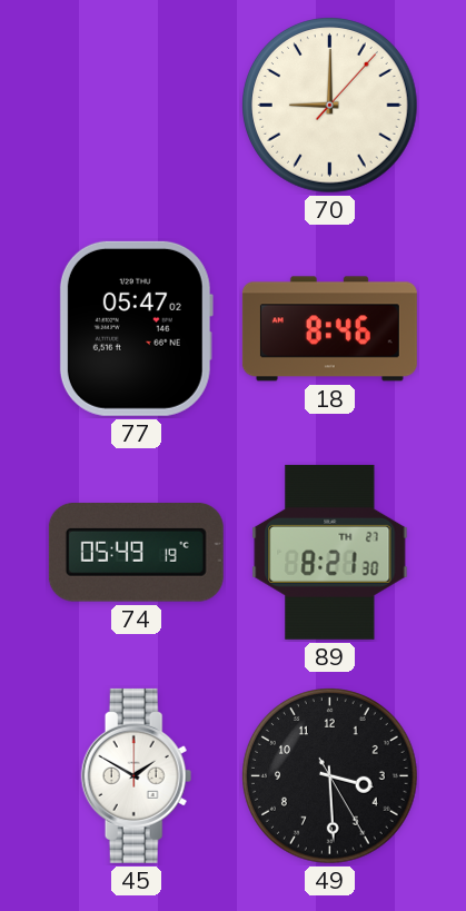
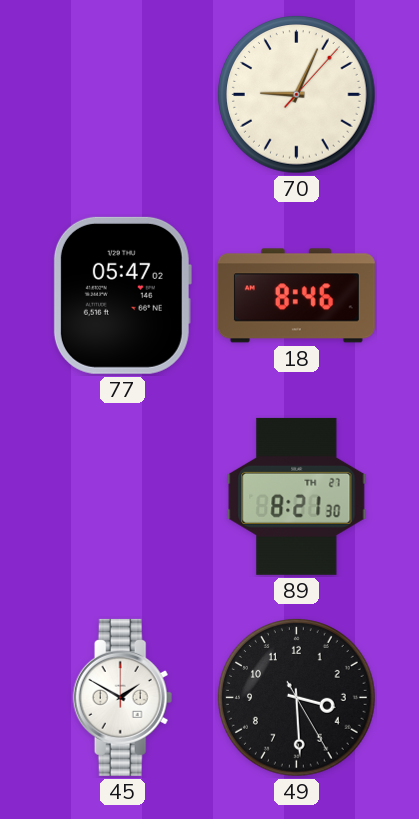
70: 9:00 -> 9:04 (297, 95)
74: 05:49 -> none (136, 553)
